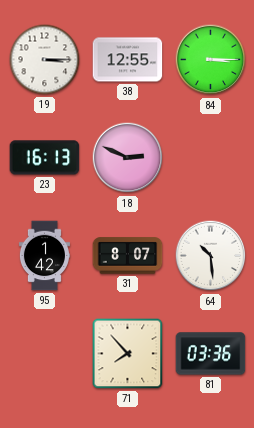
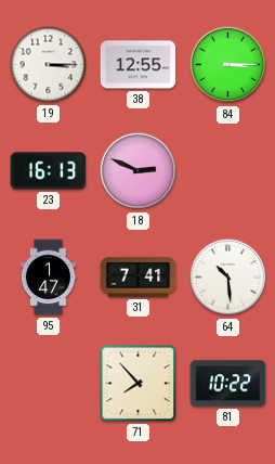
95: 1:42 -> 1:47 (48, 278)
31: 8:07 -> 7:41 (139, 278)
81: 03:36 -> 10:22 (228, 384)
